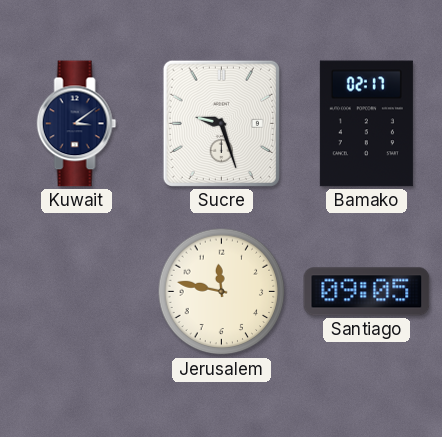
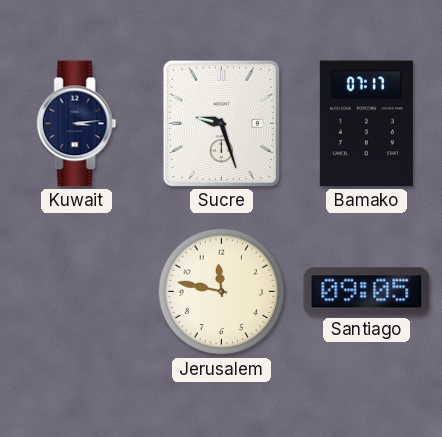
Kuwait: 3:09 -> 3:14 (77, 124)
Bamako: 02:17 -> 07:17 (366, 124)
